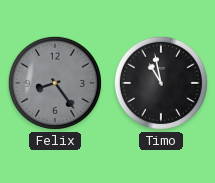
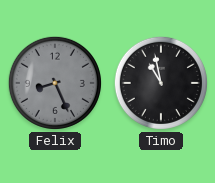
Felix: 8:24 -> 8:26 (55, 83)
